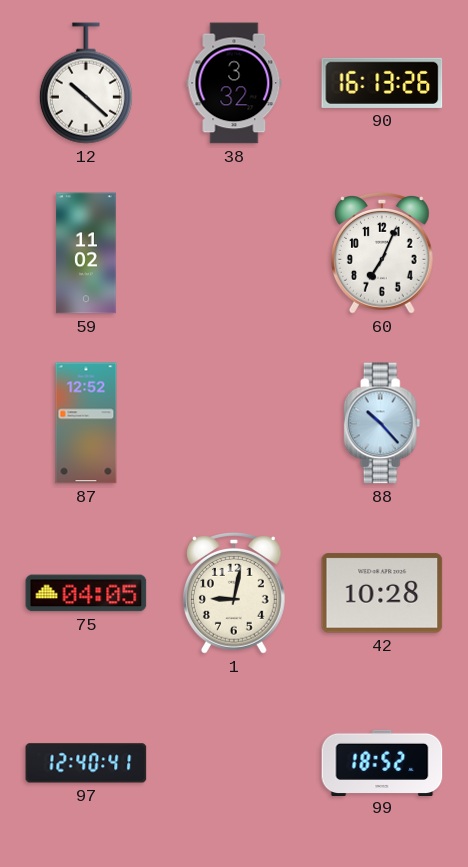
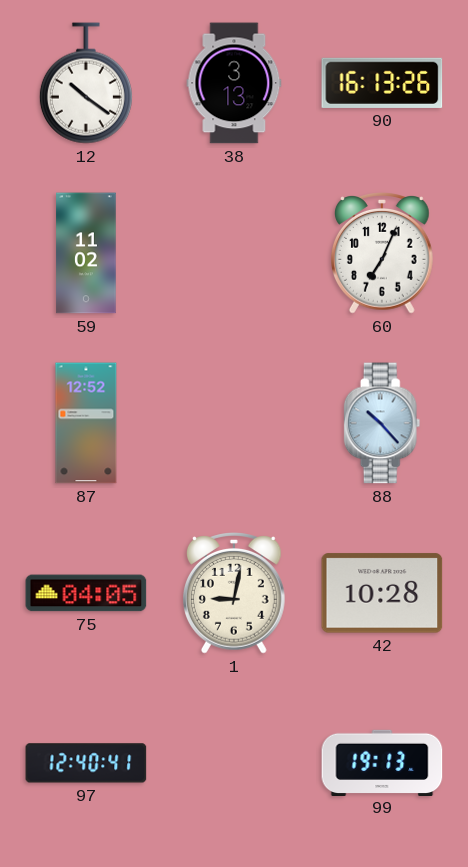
12: 10:22 -> 10:21 (86, 83)
38: 3:32 -> 3:13 (234, 83)
99: 18:52 -> 19:13 (382, 762)
